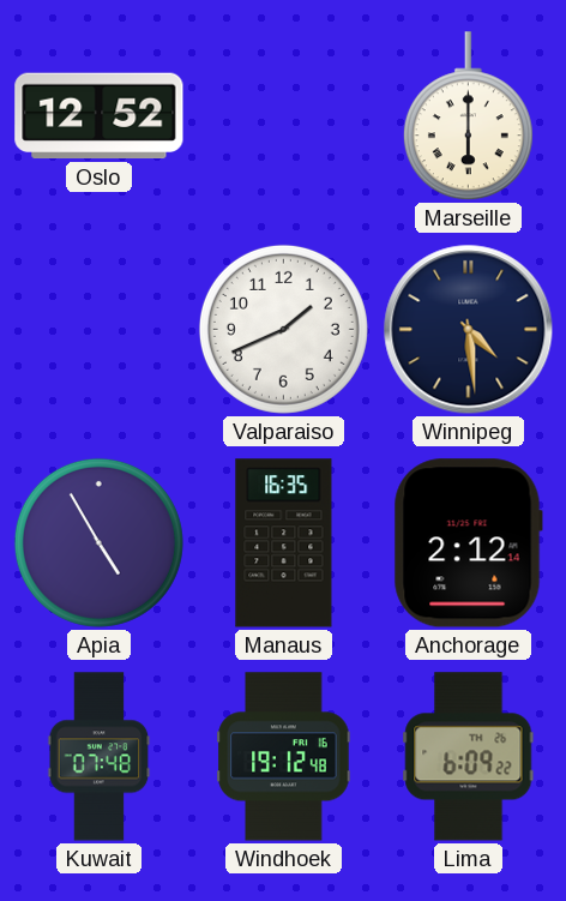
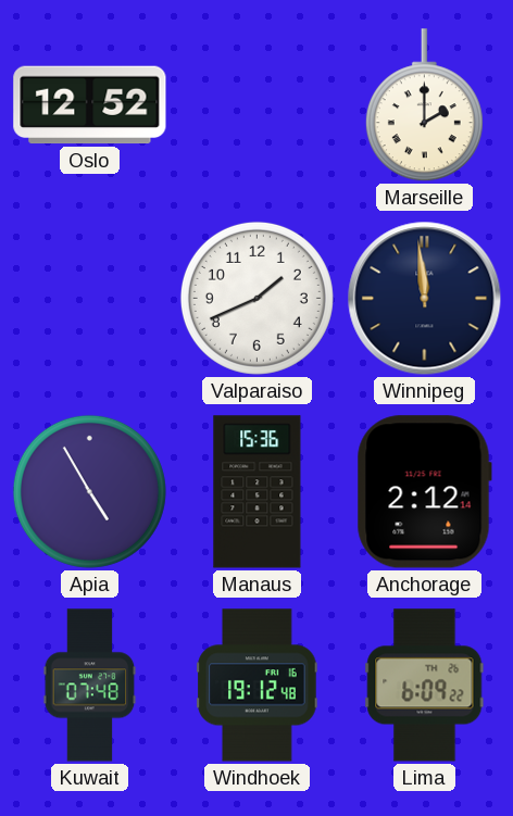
Marseille: 6:00 -> 2:00 (424, 105)
Winnipeg: 4:29 -> 11:59 (425, 299)
Manaus: 16:35 -> 15:36 (258, 492)
